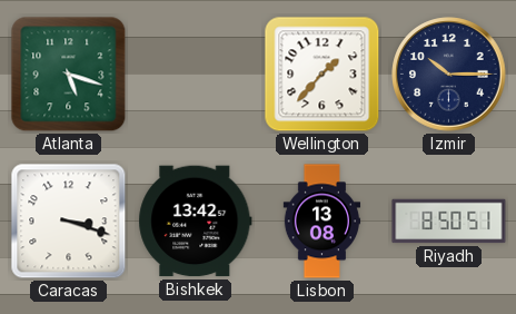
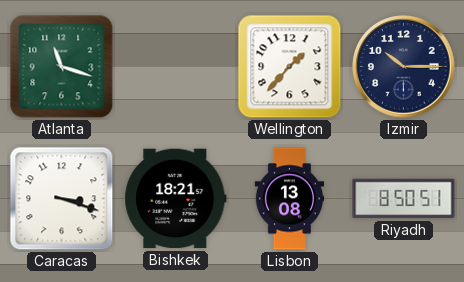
Atlanta: 5:18 -> 11:18 (62, 67)
Bishkek: 13:42 -> 18:21 (176, 199)
